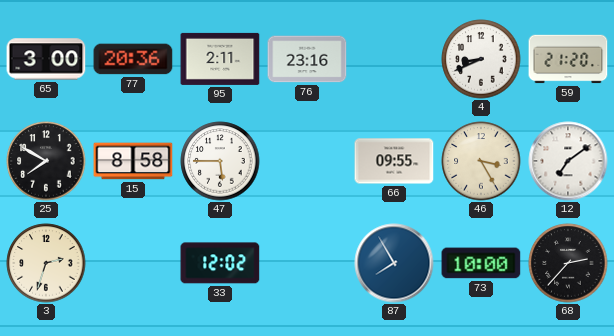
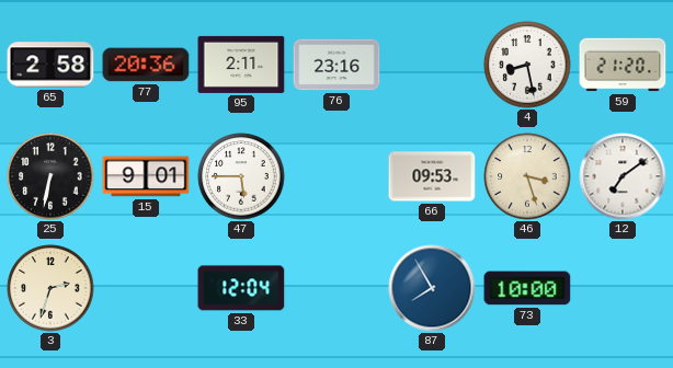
65: 3:00 -> 2:58 (50, 65)
4: 8:41 -> 8:28 (527, 65)
25: 7:50 -> 6:32 (50, 176)
15: 8:58 -> 9:01 (146, 176)
66: 09:55 -> 09:53 (432, 176)
46: 3:25 -> 3:27 (527, 176)
33: 12:02 -> 12:04 (241, 288)
68: 2:37 -> none (568, 263)
